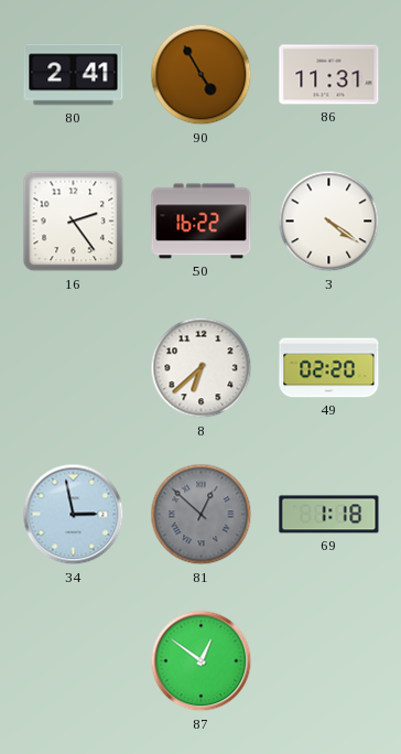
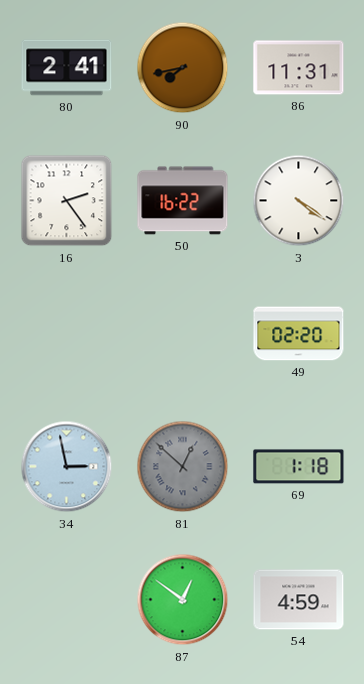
90: 4:55 -> 7:43 (183, 68)
8: 6:38 -> none (202, 368)
54: none -> 4:59 (299, 600)
